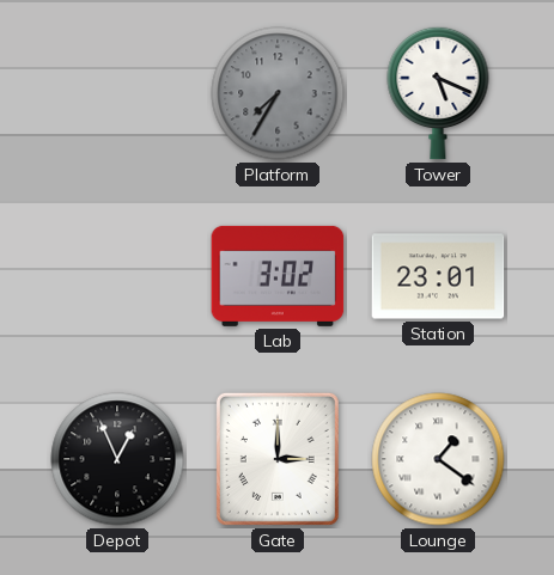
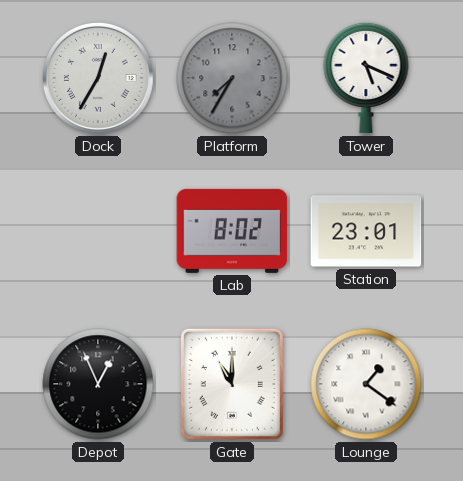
Dock: none -> 12:35 (98, 78)
Lab: 3:02 -> 8:02 (232, 231)
Gate: 3:00 -> 11:00 (232, 384)
